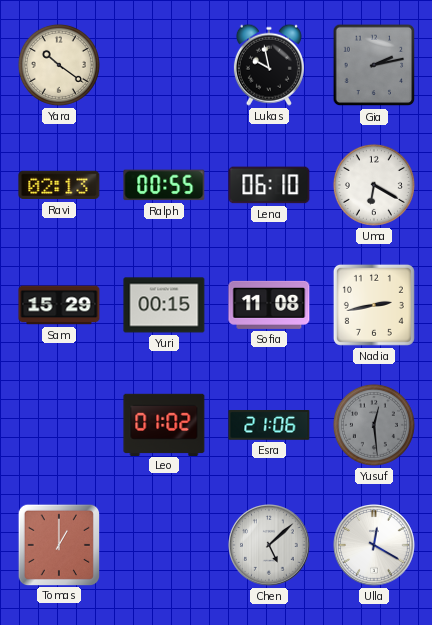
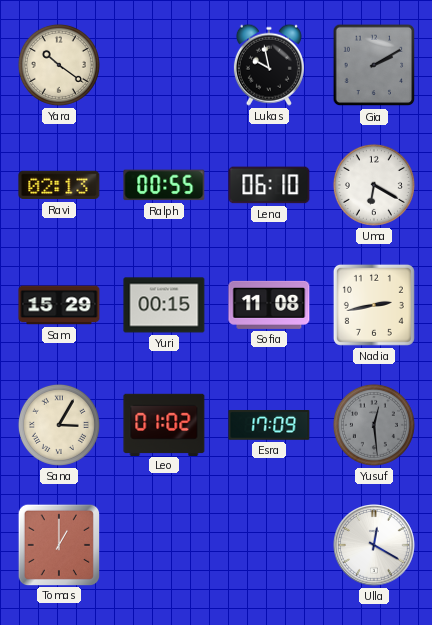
Gia: 2:13 -> 2:10 (374, 65)
Sana: none -> 3:05 (59, 425)
Esra: 21:06 -> 17:09 (269, 426)
Chen: 5:08 -> none (270, 546)
